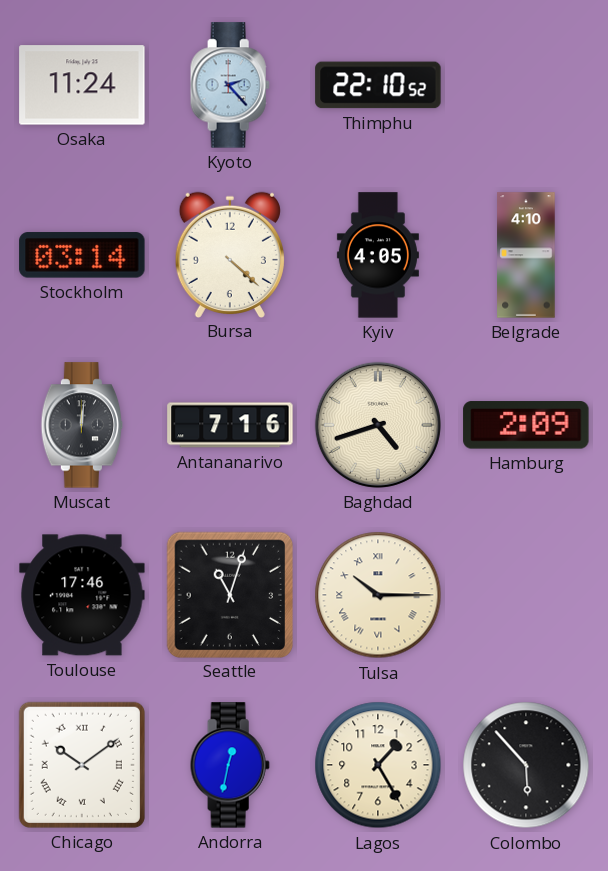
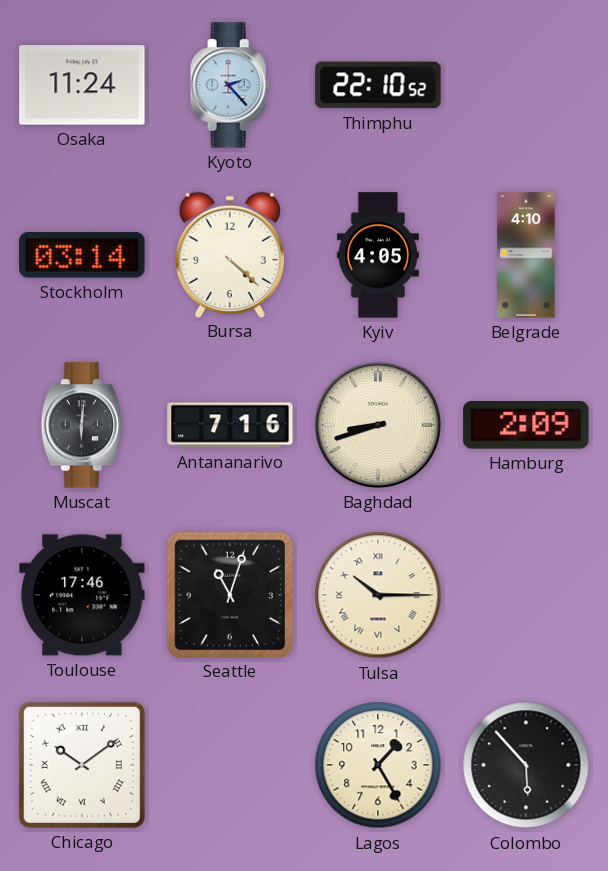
Muscat: 12:01 -> 6:01 (82, 425)
Baghdad: 4:42 -> 8:42 (378, 425)
Andorra: 12:32 -> none (230, 765)
